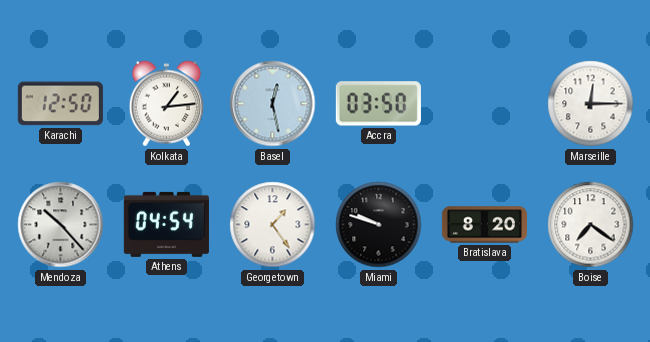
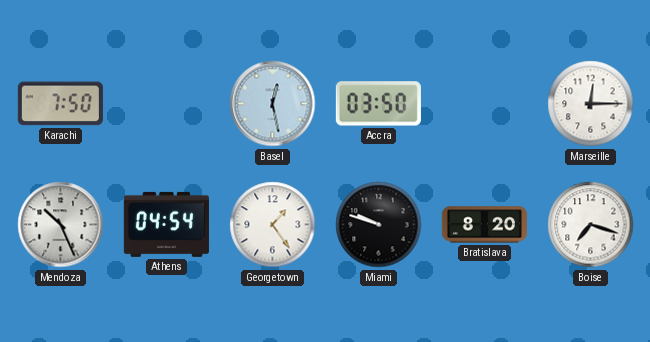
Karachi: 12:50 -> 7:50 (60, 104)
Kolkata: 1:14 -> none (167, 104)
Mendoza: 10:23 -> 10:26 (61, 225)
Boise: 7:21 -> 7:18 (591, 225)
